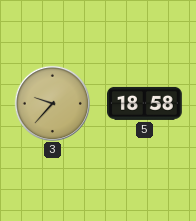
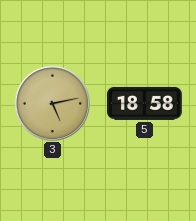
3: 9:37 -> 5:13 (52, 103)
